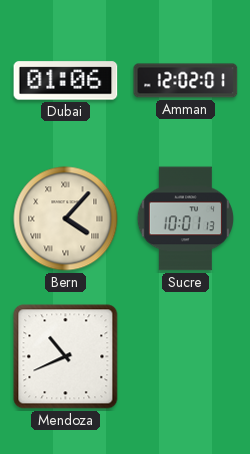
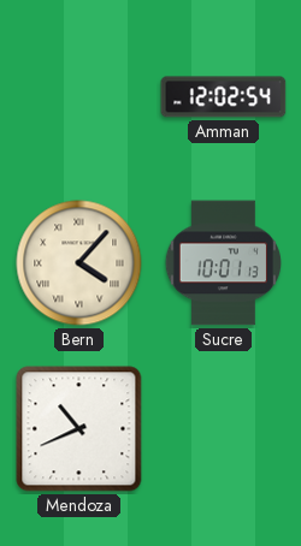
Dubai: 01:06 -> none (66, 81)
Amman: 12:02:01 -> 12:02:54 (224, 97)
